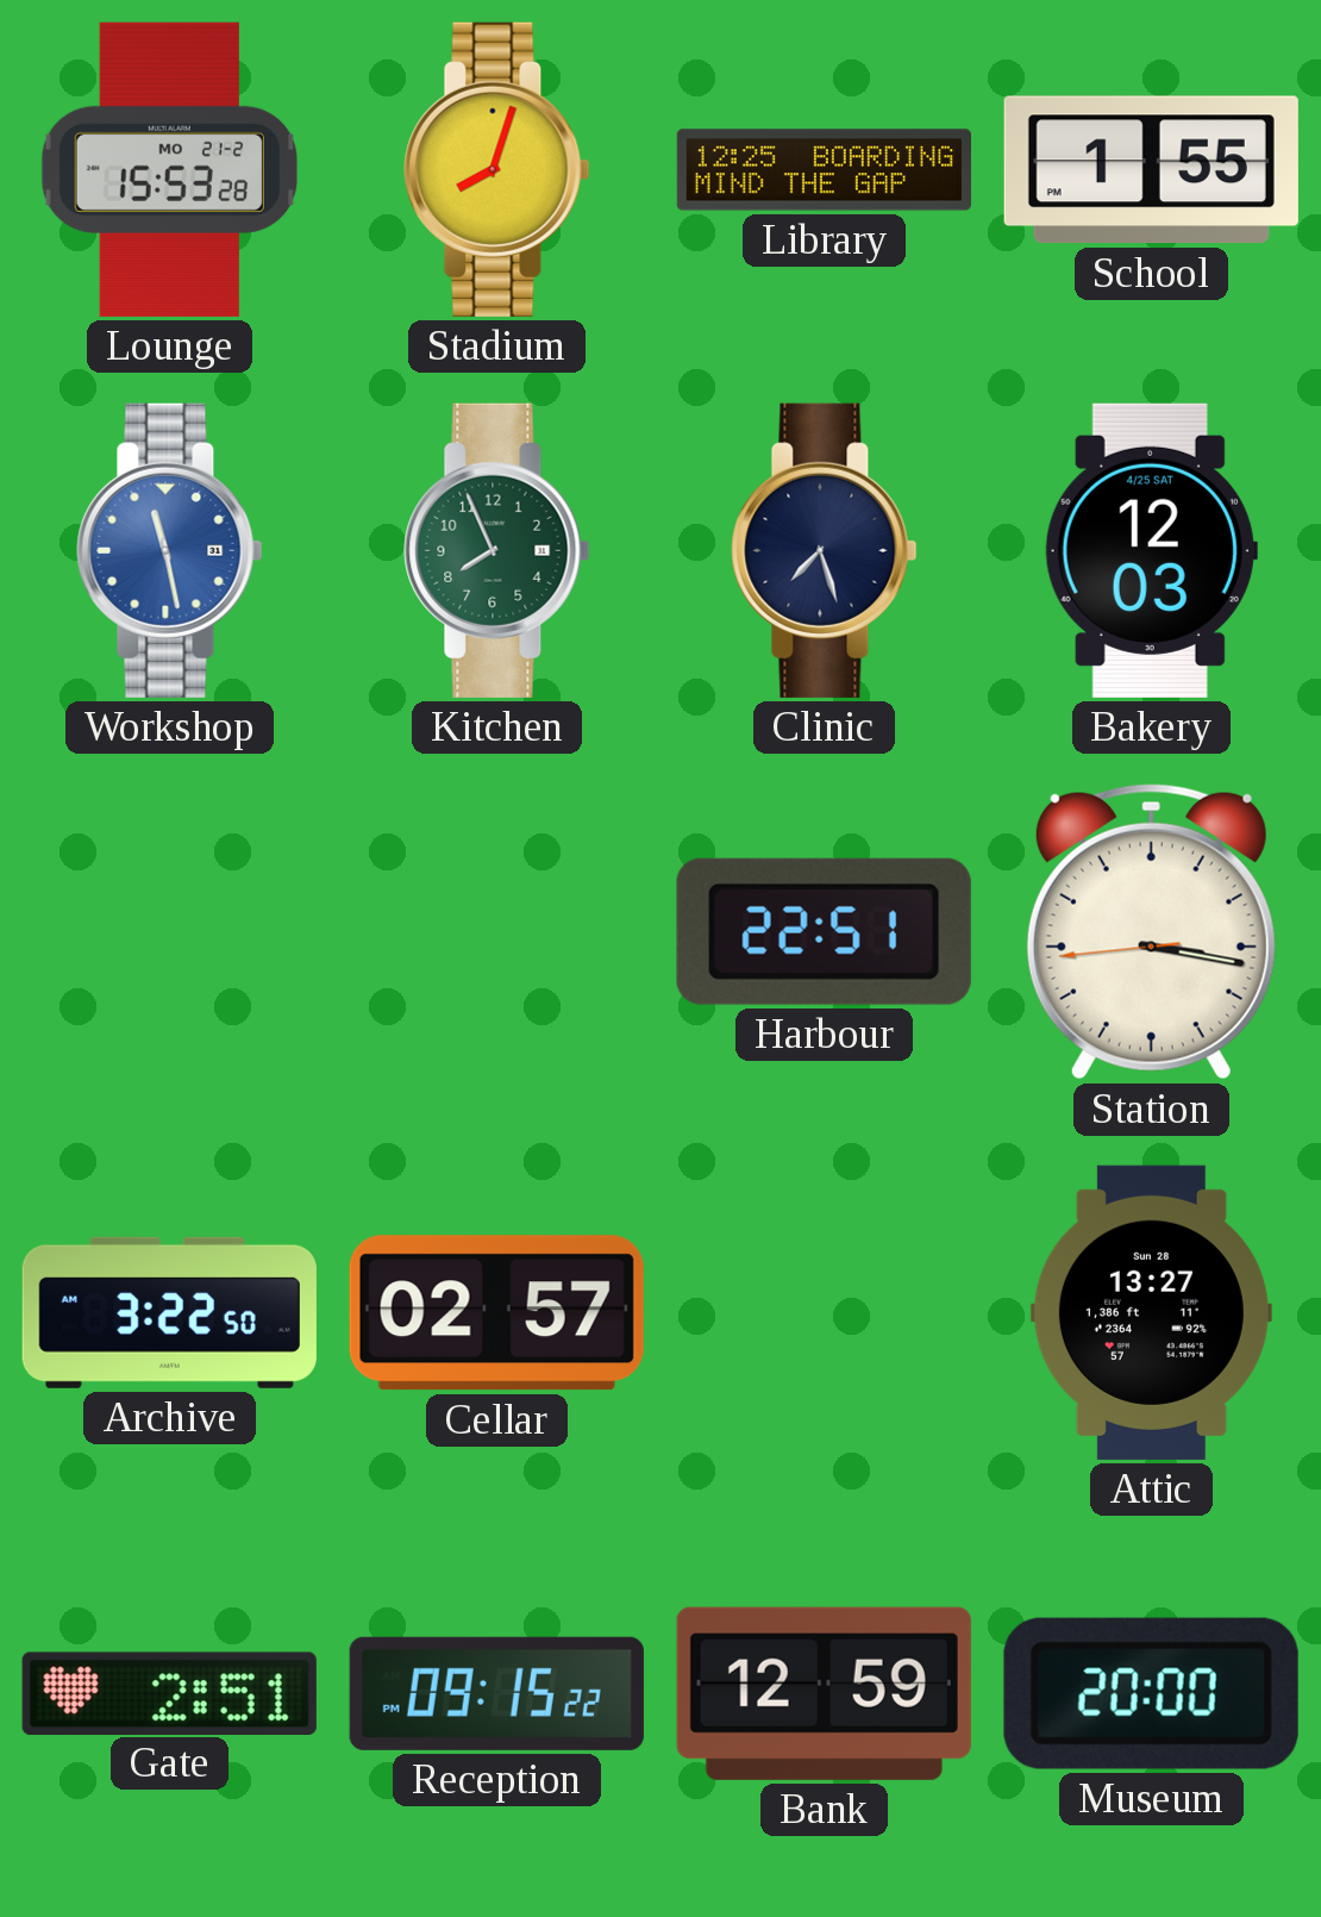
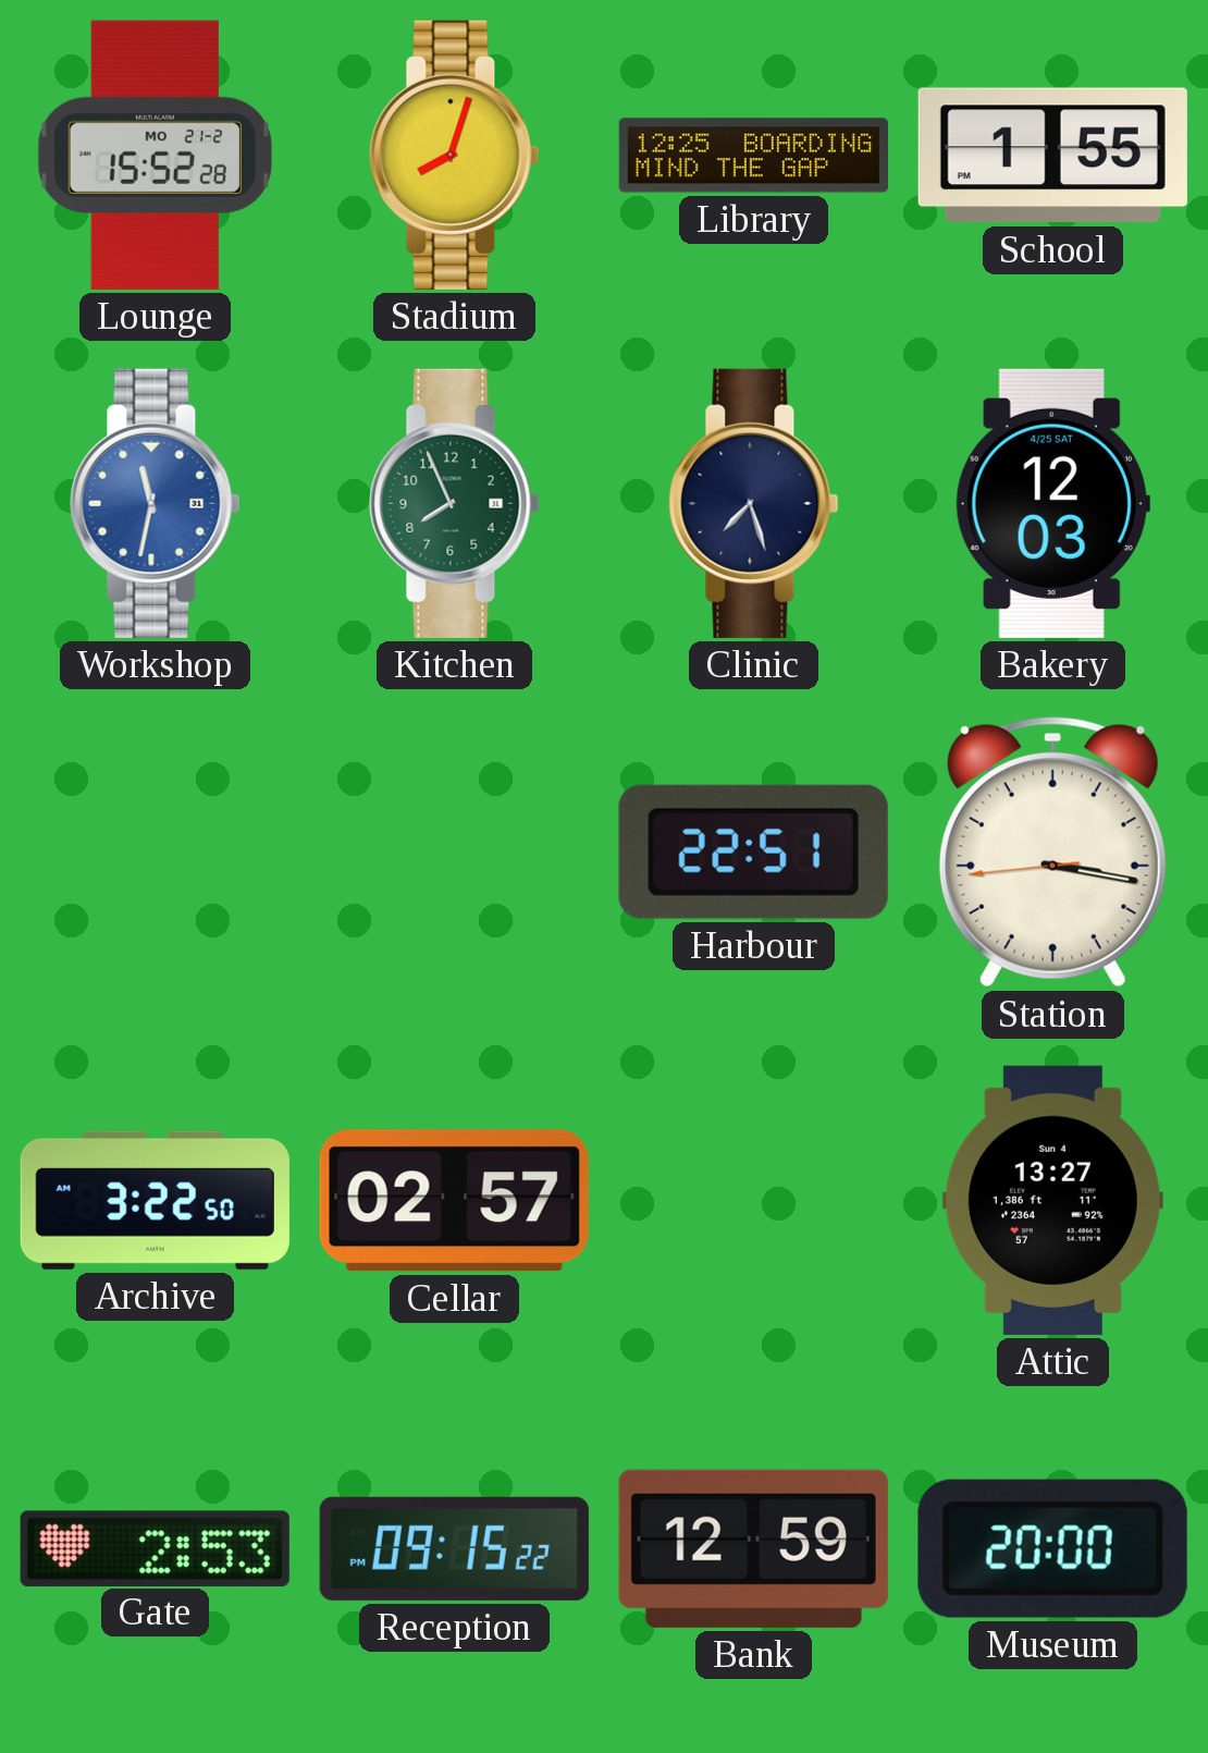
Lounge: 15:53 -> 15:52 (155, 155)
Workshop: 11:28 -> 11:32 (156, 503)
Attic date: Sun 28 -> Sun 4 (1052, 1200)
Gate: 2:51 -> 2:53 (155, 1548)
